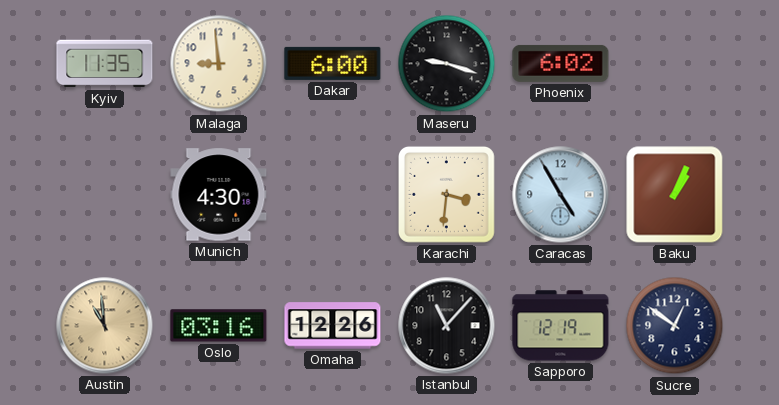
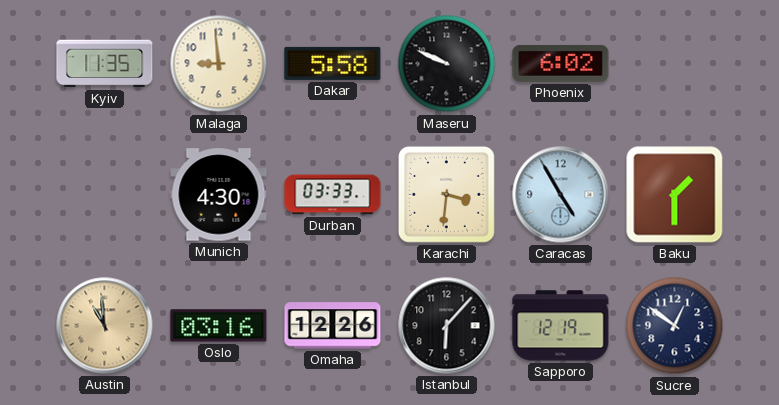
Dakar: 6:00 -> 5:58 (333, 63)
Maseru: 9:18 -> 9:49 (447, 64)
Durban: none -> 03:33 (333, 195)
Baku: 1:04 -> 1:30 (675, 195)
Istanbul: 11:07 -> 6:07 (447, 326)
